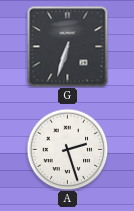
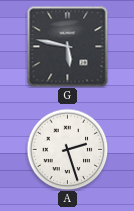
G: 6:33 -> 5:47 (67, 46)
